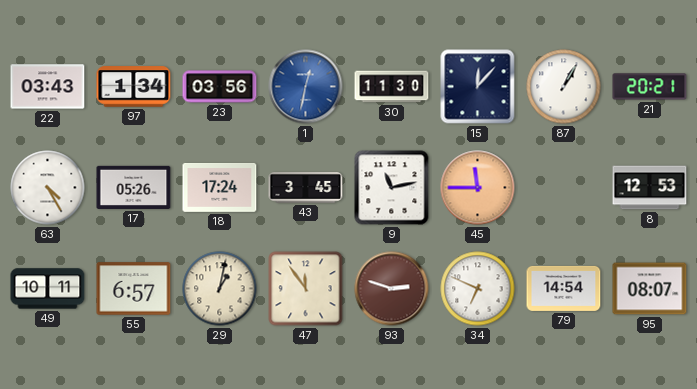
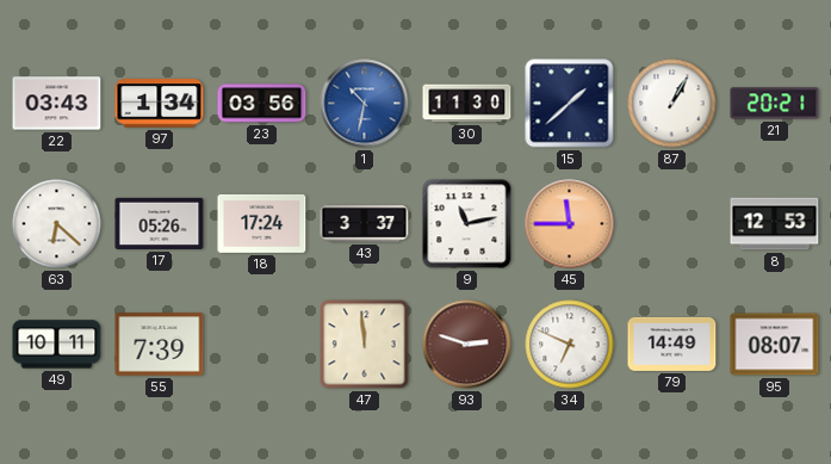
1: 12:32 -> 10:32 (365, 104)
15: 12:07 -> 1:38 (570, 104)
63: 4:25 -> 6:22 (57, 224)
43: 3:45 -> 3:37 (365, 224)
55: 6:57 -> 7:39 (160, 345)
29: 1:02 -> none (220, 289)
47: 11:54 -> 11:59 (365, 345)
79: 14:54 -> 14:49 (672, 344)
